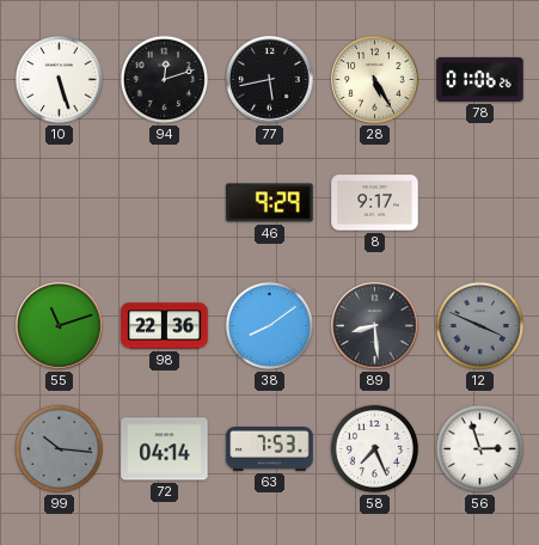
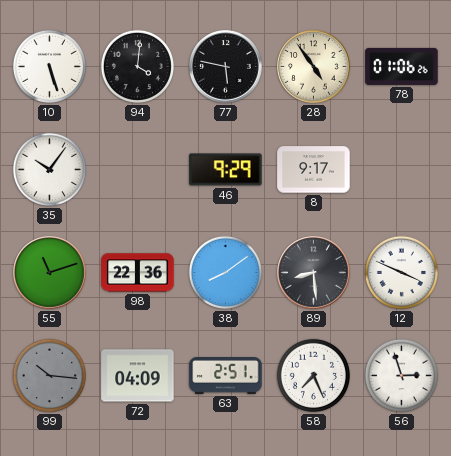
94: 12:12 -> 4:01 (137, 66)
77: 5:43 -> 5:47 (226, 67)
28: 5:25 -> 4:54 (314, 67)
35: none -> 10:06 (49, 169)
12 dial: grey -> white (401, 272)
72: 04:14 -> 04:09 (138, 376)
63: 7:53 -> 2:51 (226, 376)
